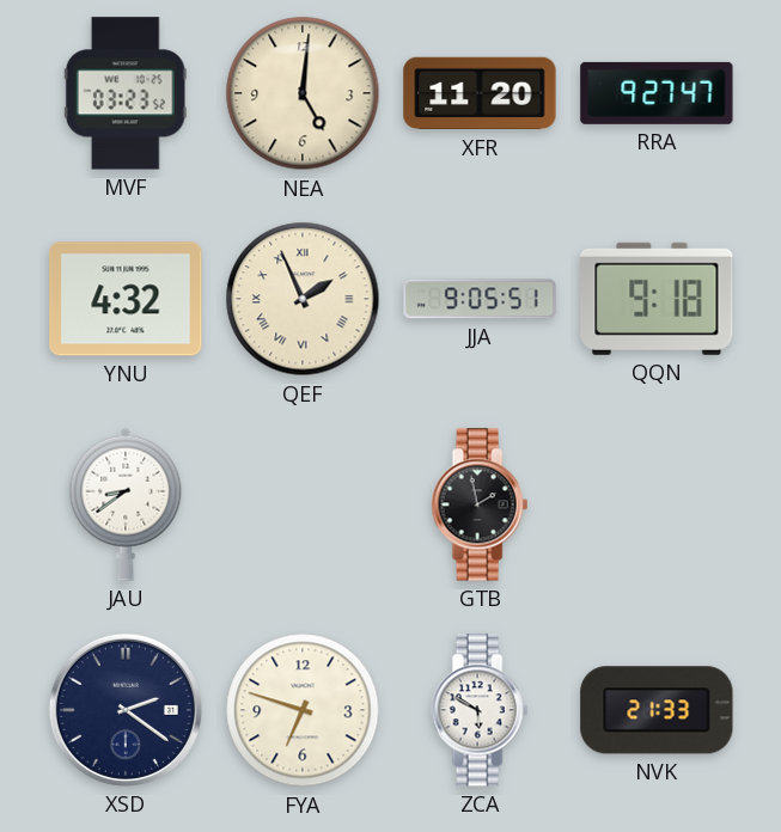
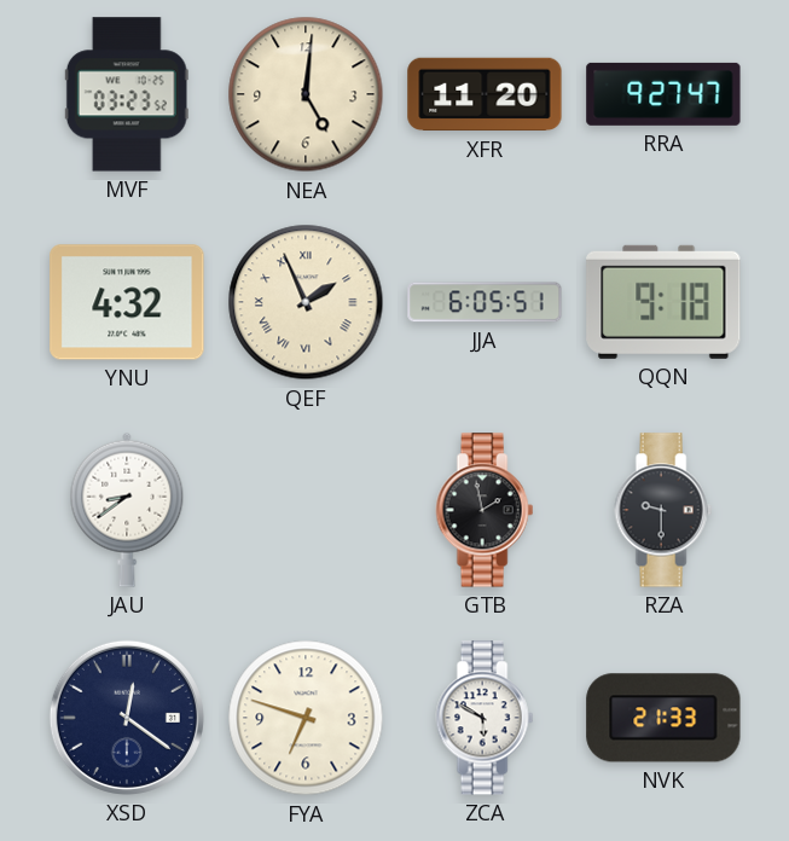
JJA: 9:05 -> 6:05 (485, 302)
RZA: none -> 9:30 (663, 510)
XSD: 2:21 -> 12:21 (127, 718)
